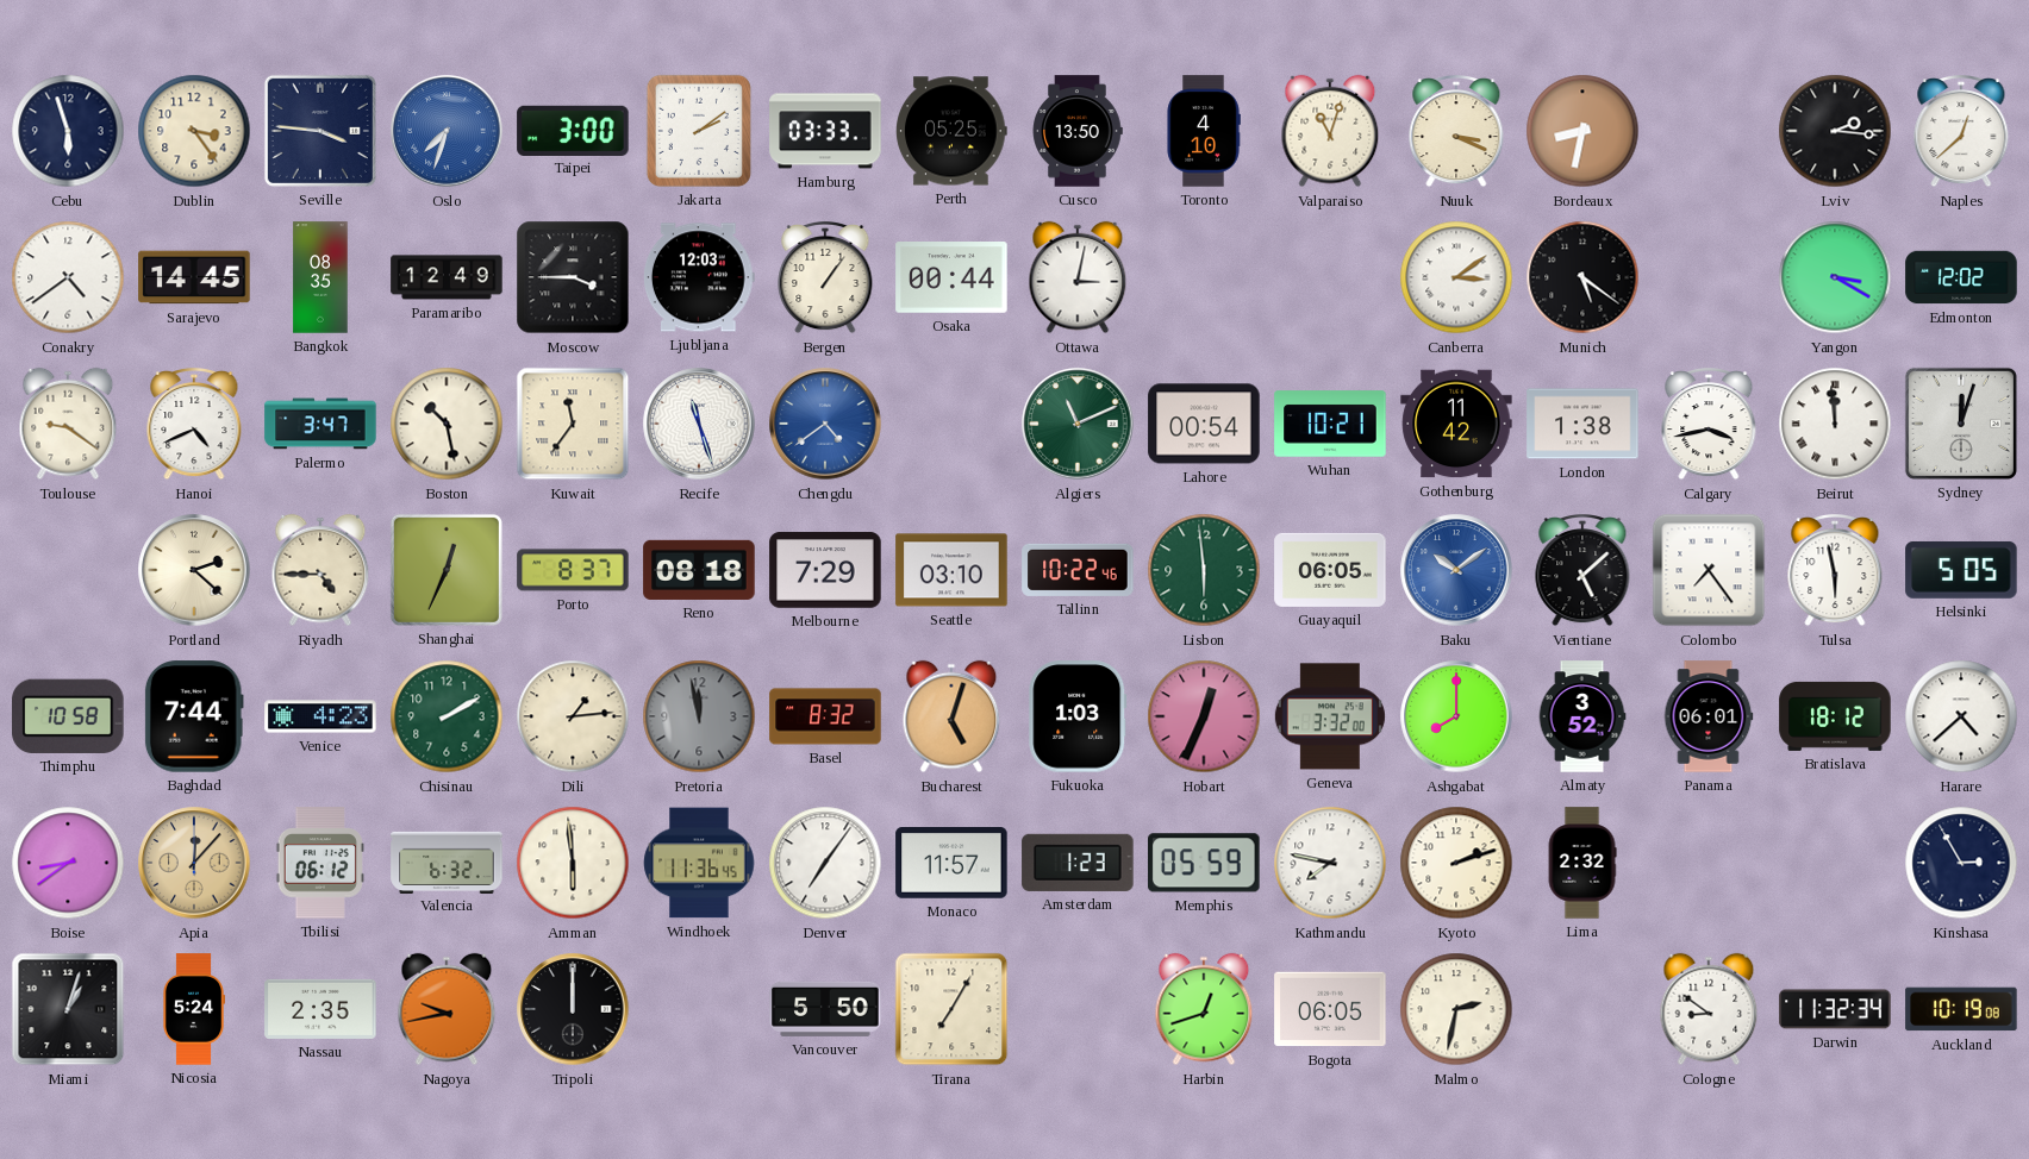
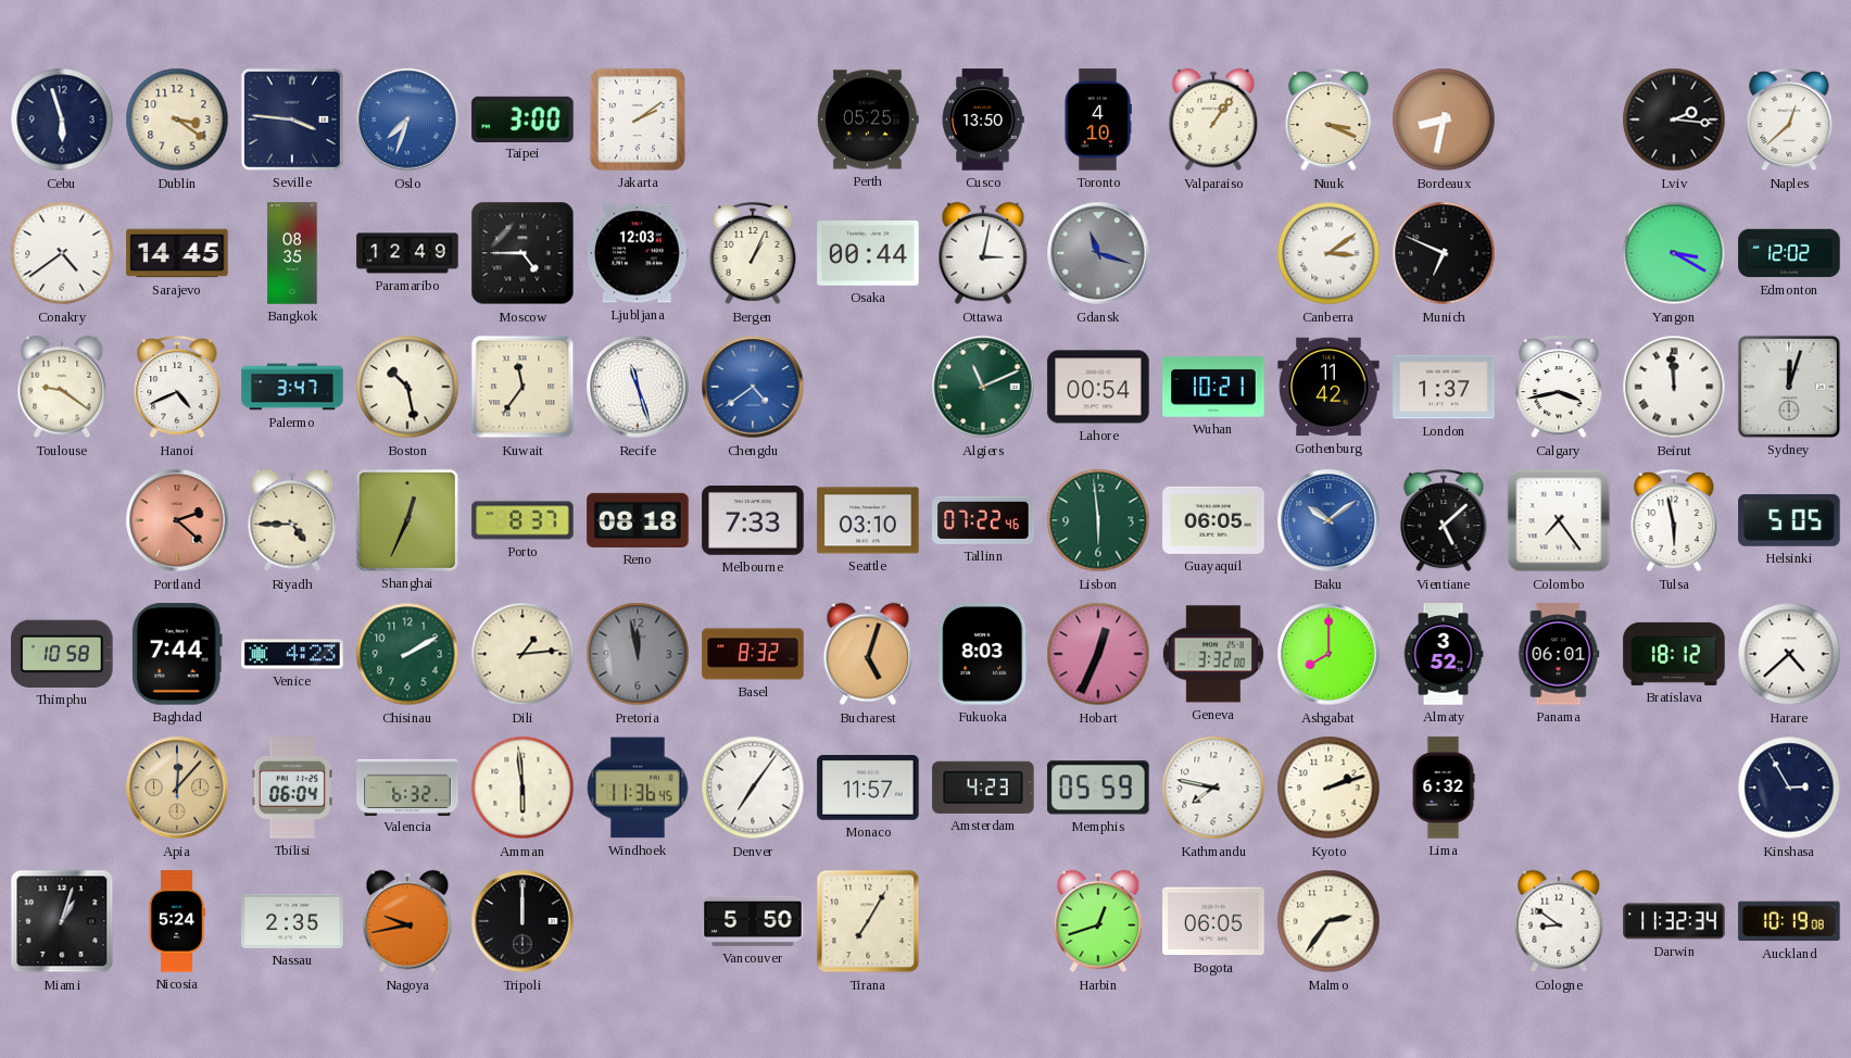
Dublin: 3:24 -> 3:21 (177, 119)
Hamburg: 03:33 -> none (825, 131)
Valparaiso: 11:03 -> 1:06 (1213, 119)
Moscow: 3:45 -> 4:45 (522, 253)
Bergen: 1:06 -> 1:04 (753, 254)
Gdansk: none -> 11:18 (1098, 253)
Munich: 5:21 -> 6:49 (1444, 253)
London: 1:38 -> 1:37 (1444, 387)
Portland dial: cream -> salmon (177, 520)
Melbourne: 7:29 -> 7:33 (753, 520)
Tallinn: 10:22 -> 07:22 (983, 520)
Fukuoka: 1:03 -> 8:03 (983, 654)
Boise: 8:39 -> none (68, 863)
Tbilisi: 06:12 -> 06:04 (292, 788)
Amsterdam: 1:23 -> 4:23 (983, 788)
Lima: 2:32 -> 6:32 (1444, 788)
Malmo: 2:32 -> 2:36 (1329, 921)
